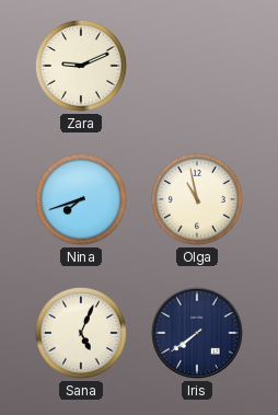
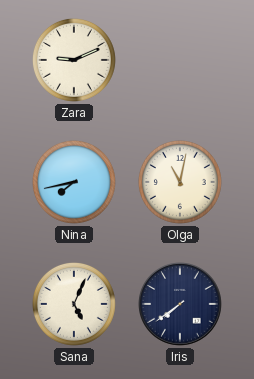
Nina: 7:42 -> 7:43 (74, 182)
Olga: 10:58 -> 11:02 (180, 182)
